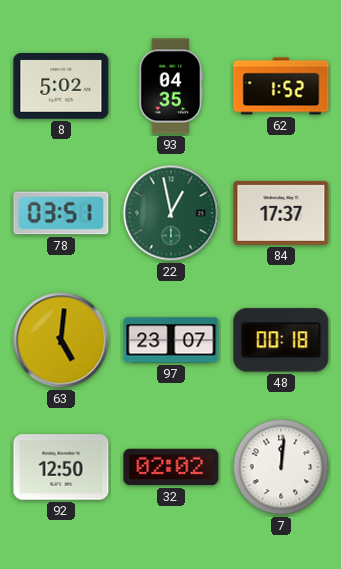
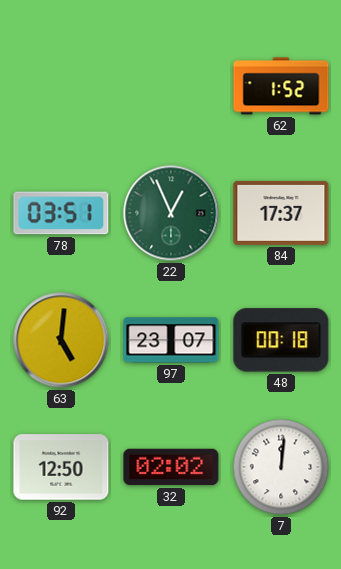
8: 5:02 -> none (61, 86)
93: 04:35 -> none (171, 86)
22: 12:58 -> 12:56 (171, 213)
